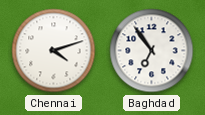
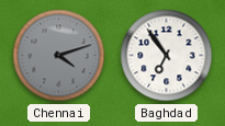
Chennai dial: white -> grey (59, 56)
